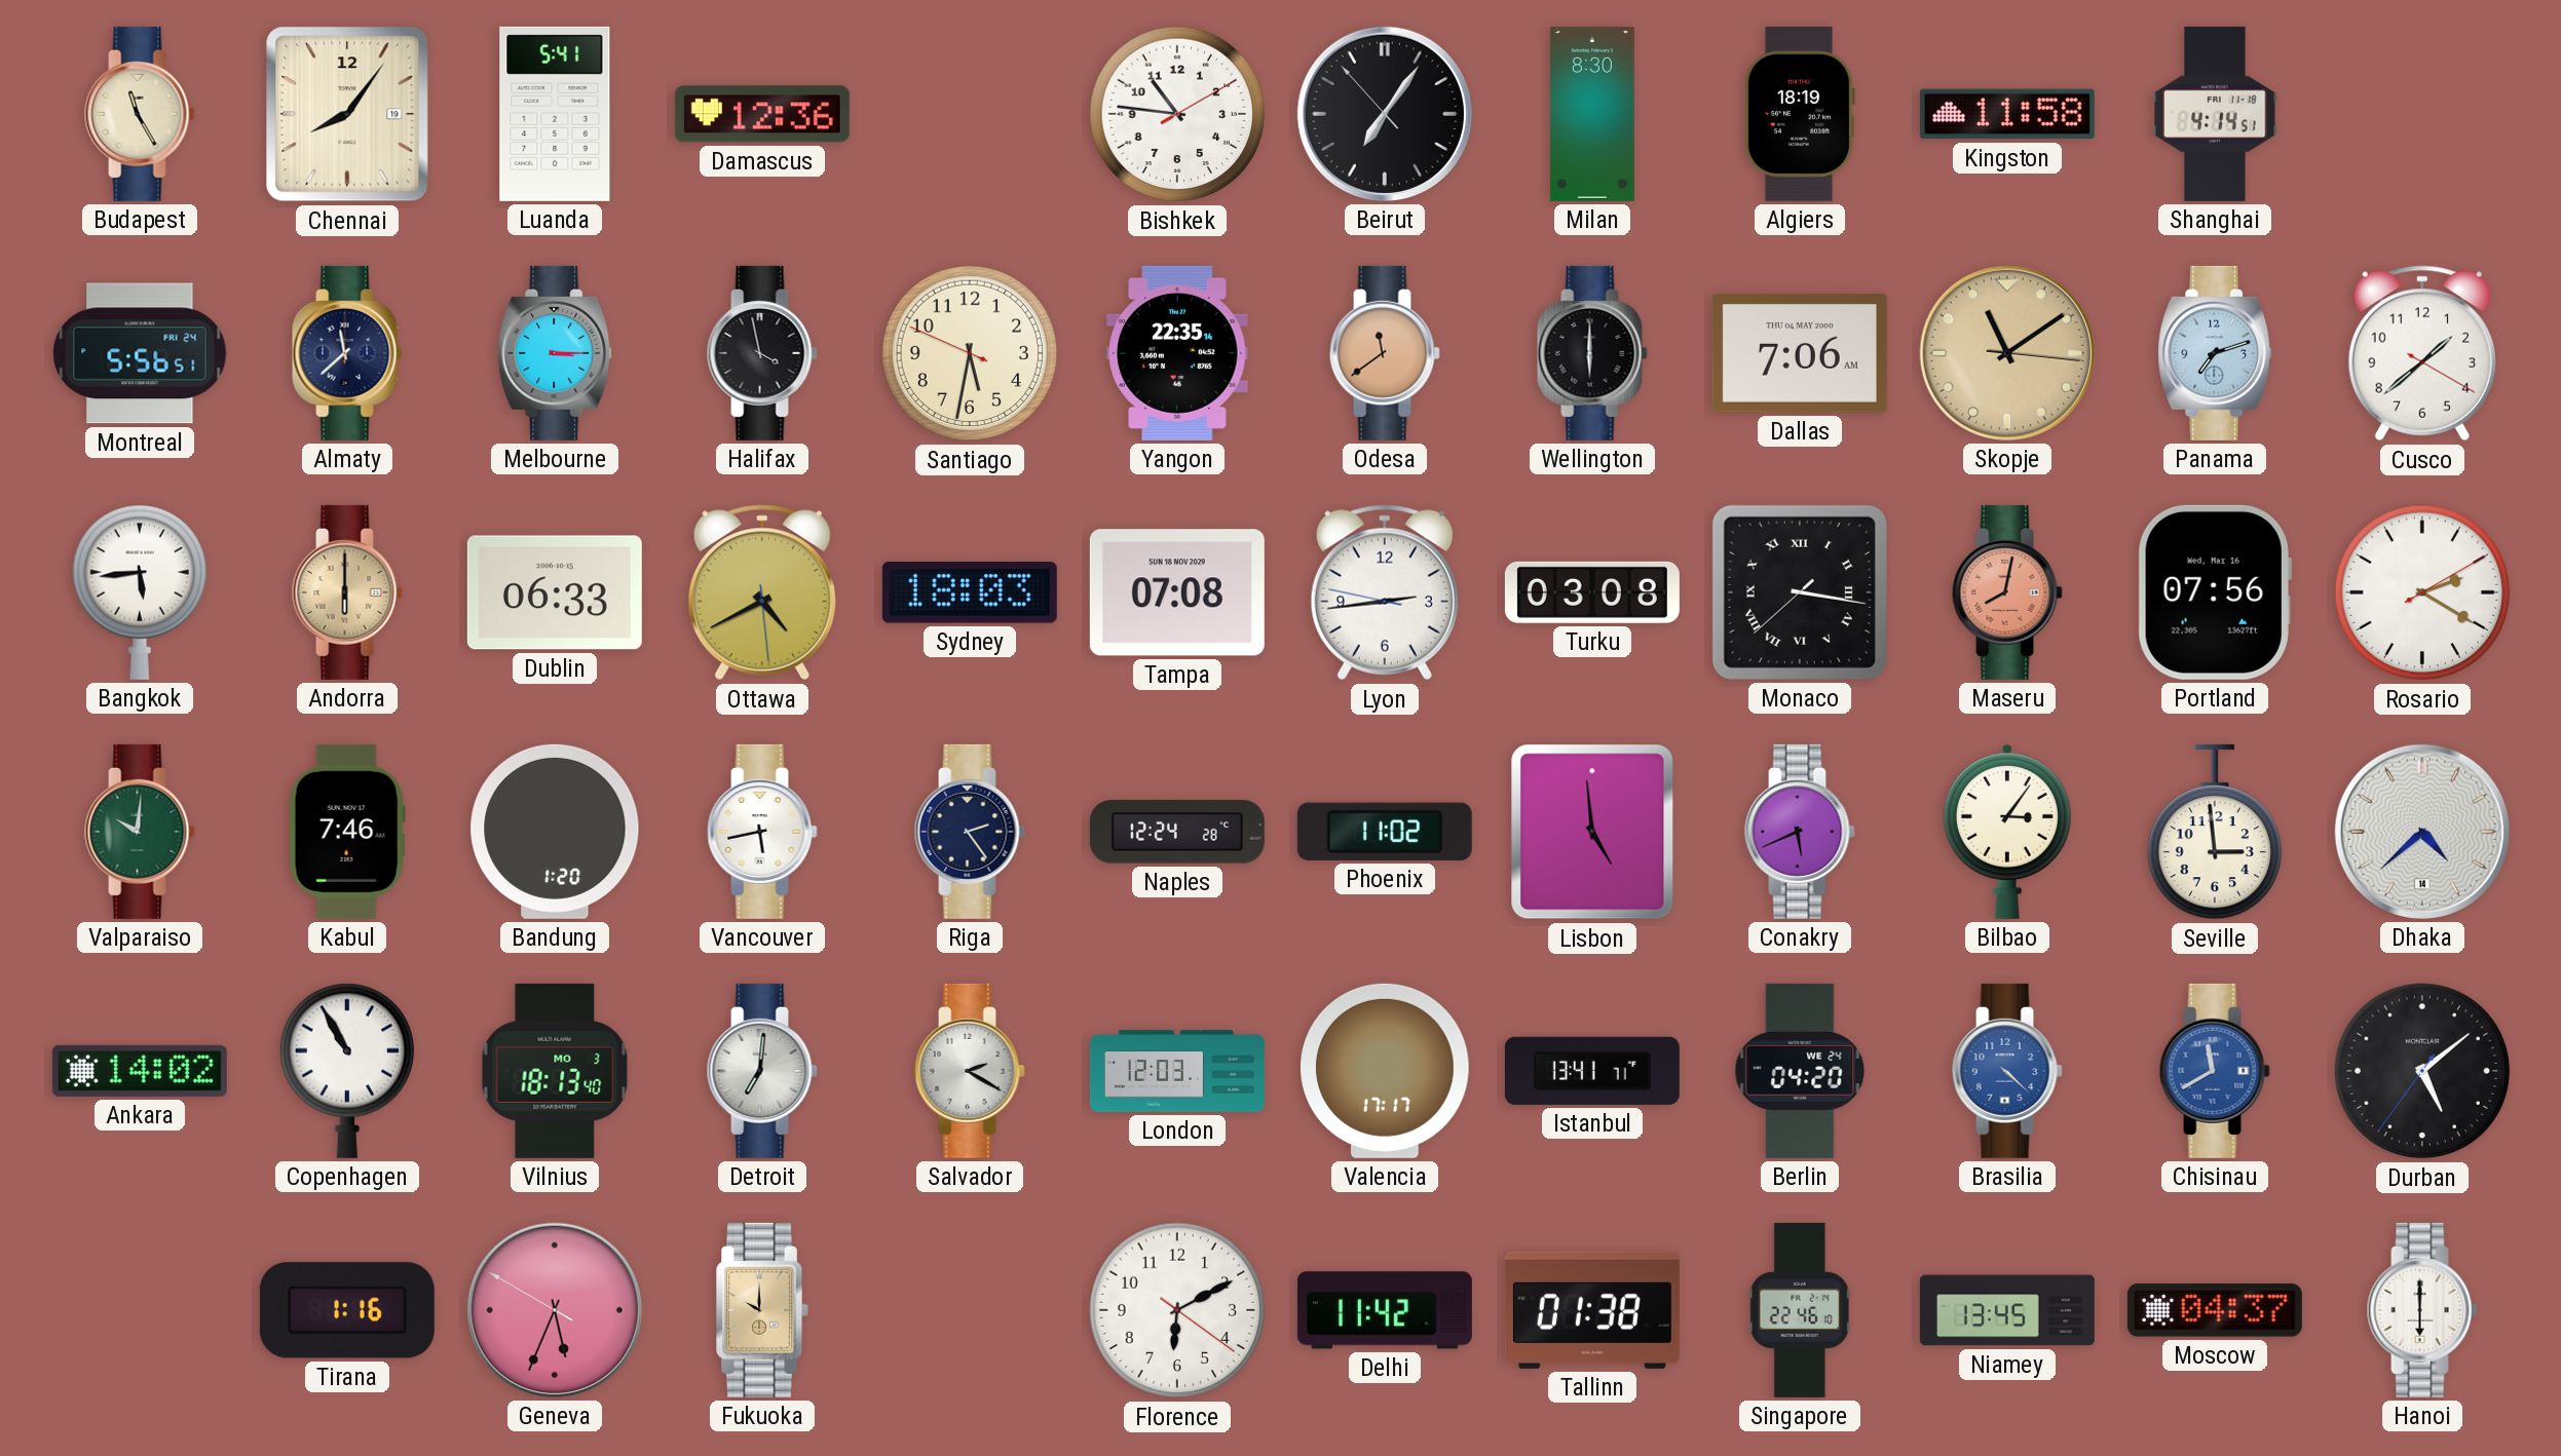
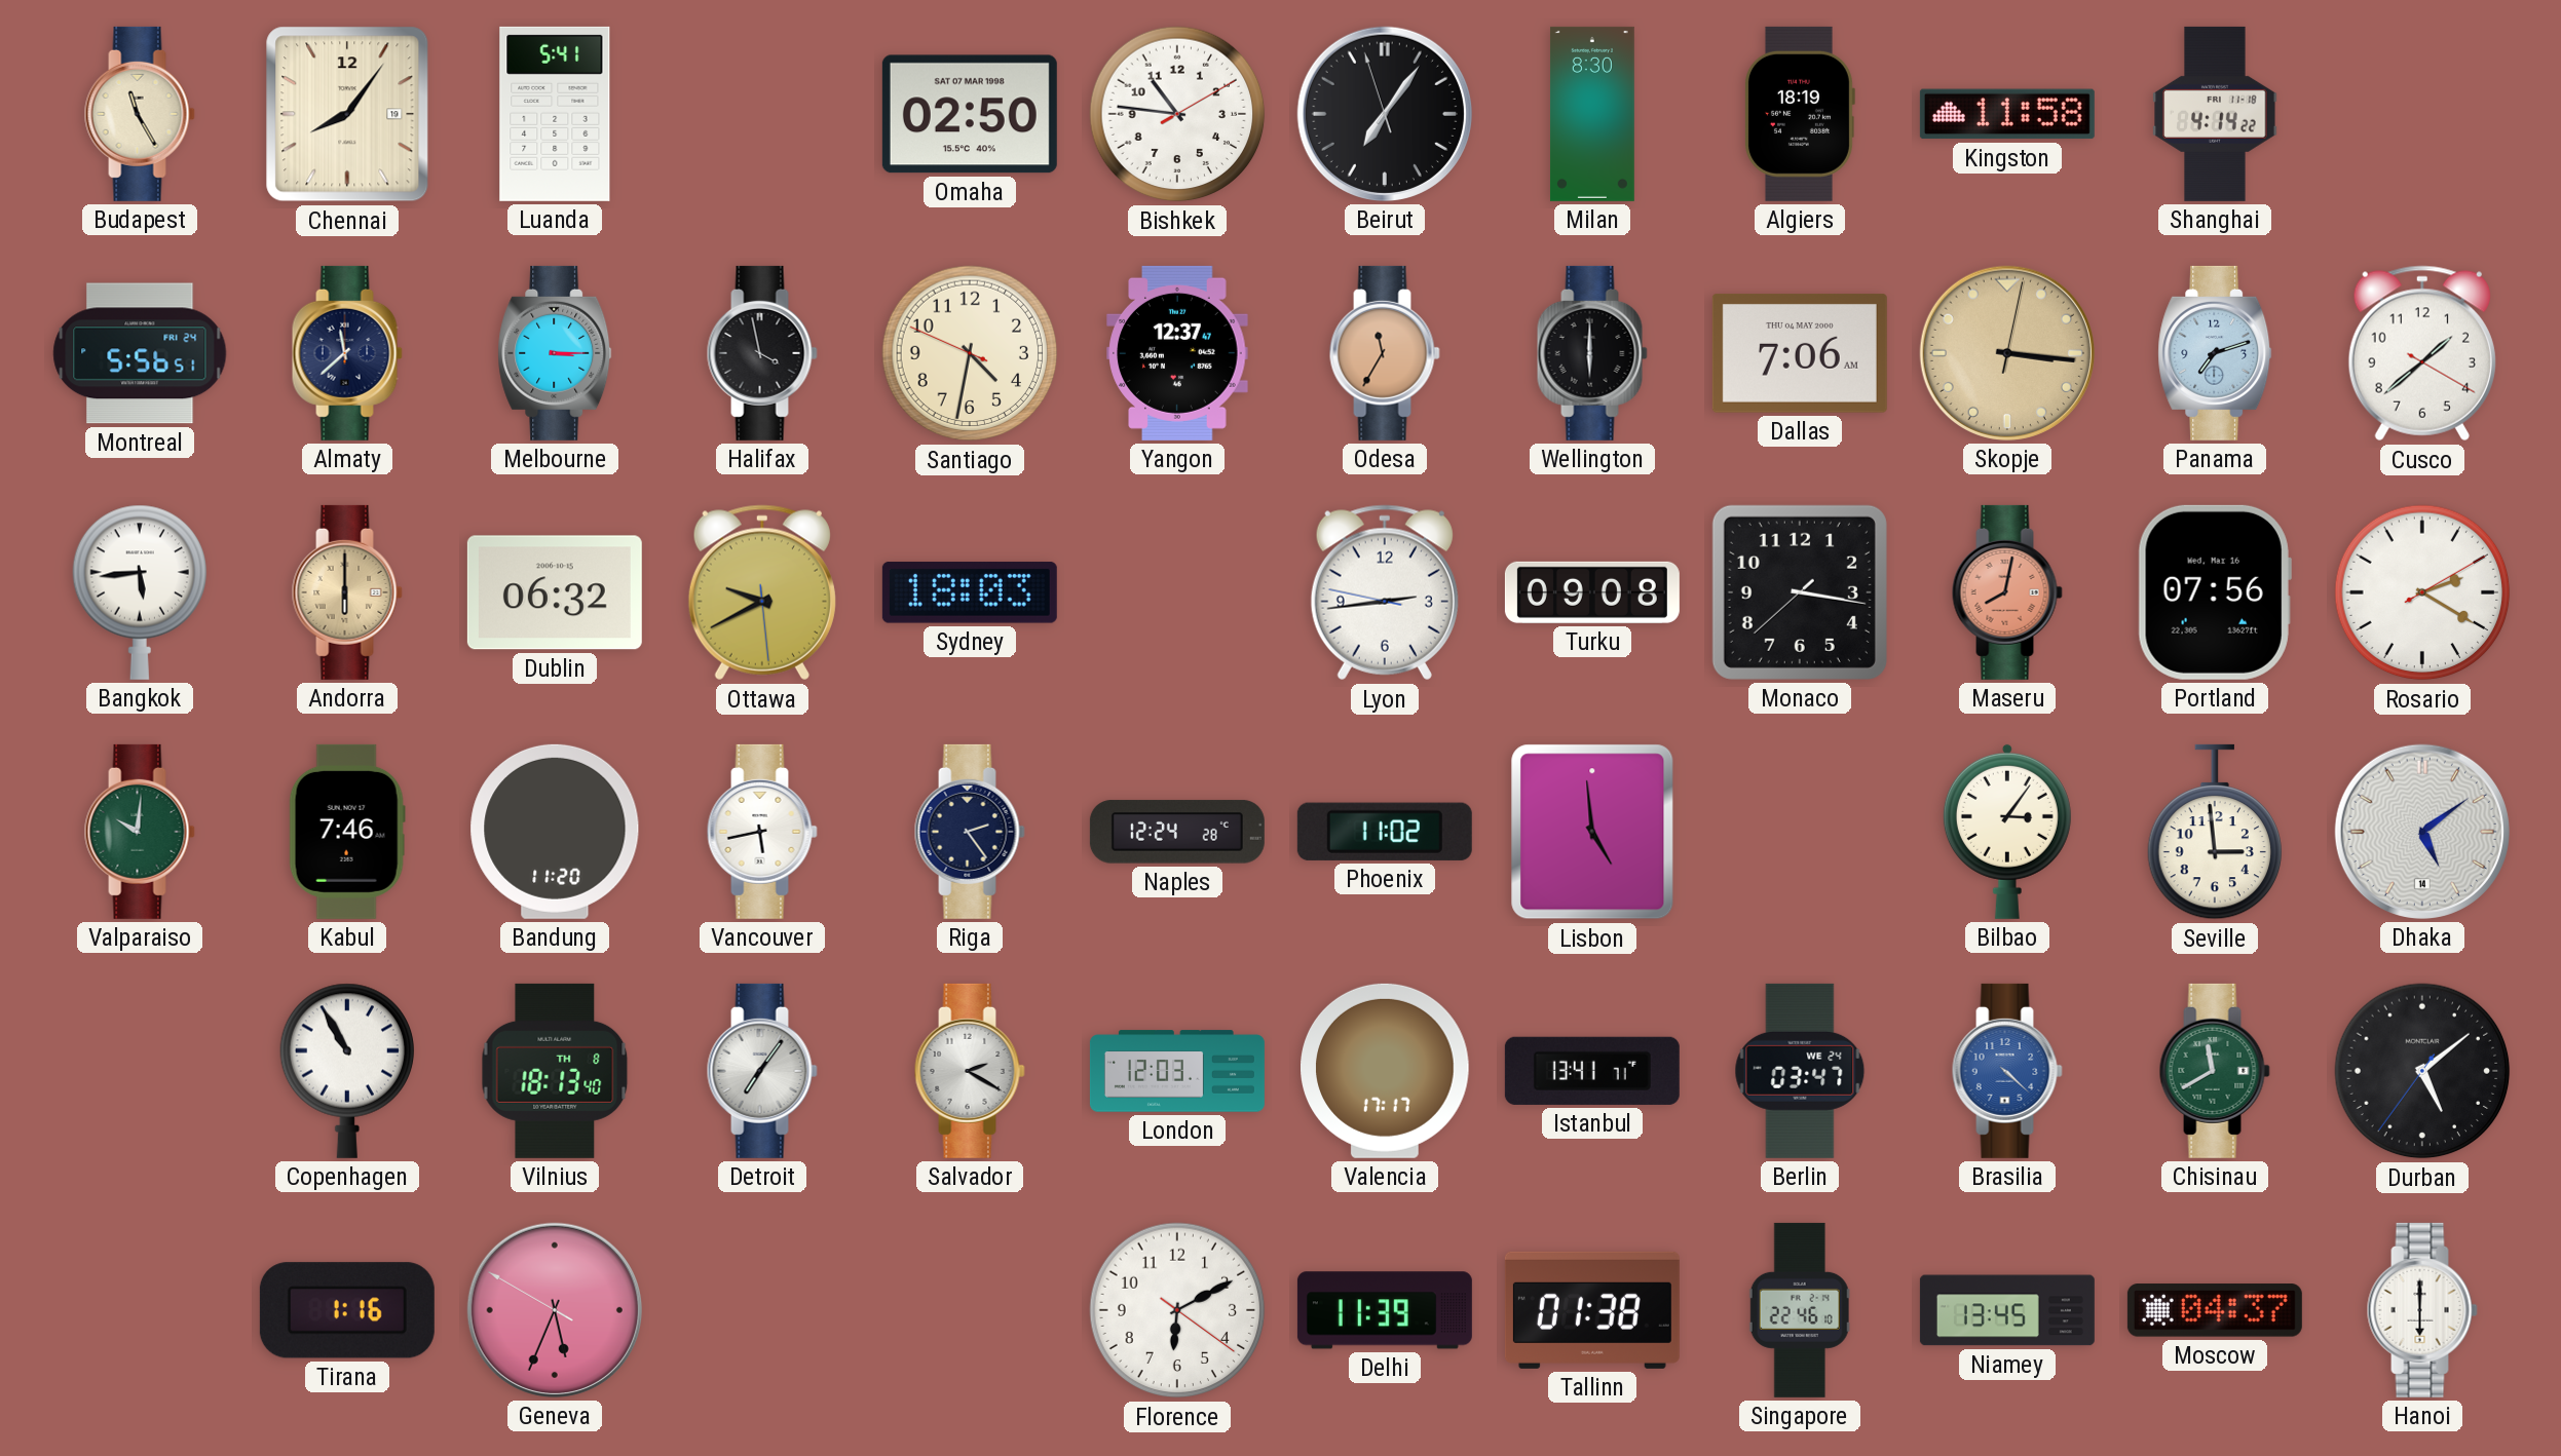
Damascus: 12:36 -> none (762, 114)
Omaha: none -> 02:50 (970, 114)
Beirut: 7:05:53 -> 7:05:57 (1385, 114)
Shanghai: 4:14:51 -> 4:14:22 (2215, 114)
Santiago: 5:31 -> 4:31 (970, 353)
Yangon: 22:35 -> 12:37 (1177, 353)
Odesa: 11:39 -> 11:35 (1385, 353)
Skopje: 11:09 -> 3:16 (2007, 353)
Dublin: 06:33 -> 06:32 (555, 592)
Ottawa: 4:40 -> 9:40 (762, 592)
Tampa: 07:08 -> none (1177, 592)
Turku: 03:08 -> 09:08 (1592, 592)
Monaco numerals: Roman -> Arabic (1800, 592)
Bandung: 1:20 -> 11:20 (555, 832)
Conakry: 5:41 -> none (1800, 832)
Dhaka: 4:38 -> 5:09 (2422, 832)
Ankara: 14:02 -> none (140, 1071)
Vilnius date: MO 3 -> TH 8 (555, 1071)
Detroit: 7:01 -> 7:06 (762, 1071)
Berlin: 04:20 -> 03:47 (1800, 1071)
Chisinau dial: blue -> green (2215, 1071)
Fukuoka: 10:00 -> none (762, 1310)
Delhi: 11:42 -> 11:39 (1385, 1310)
